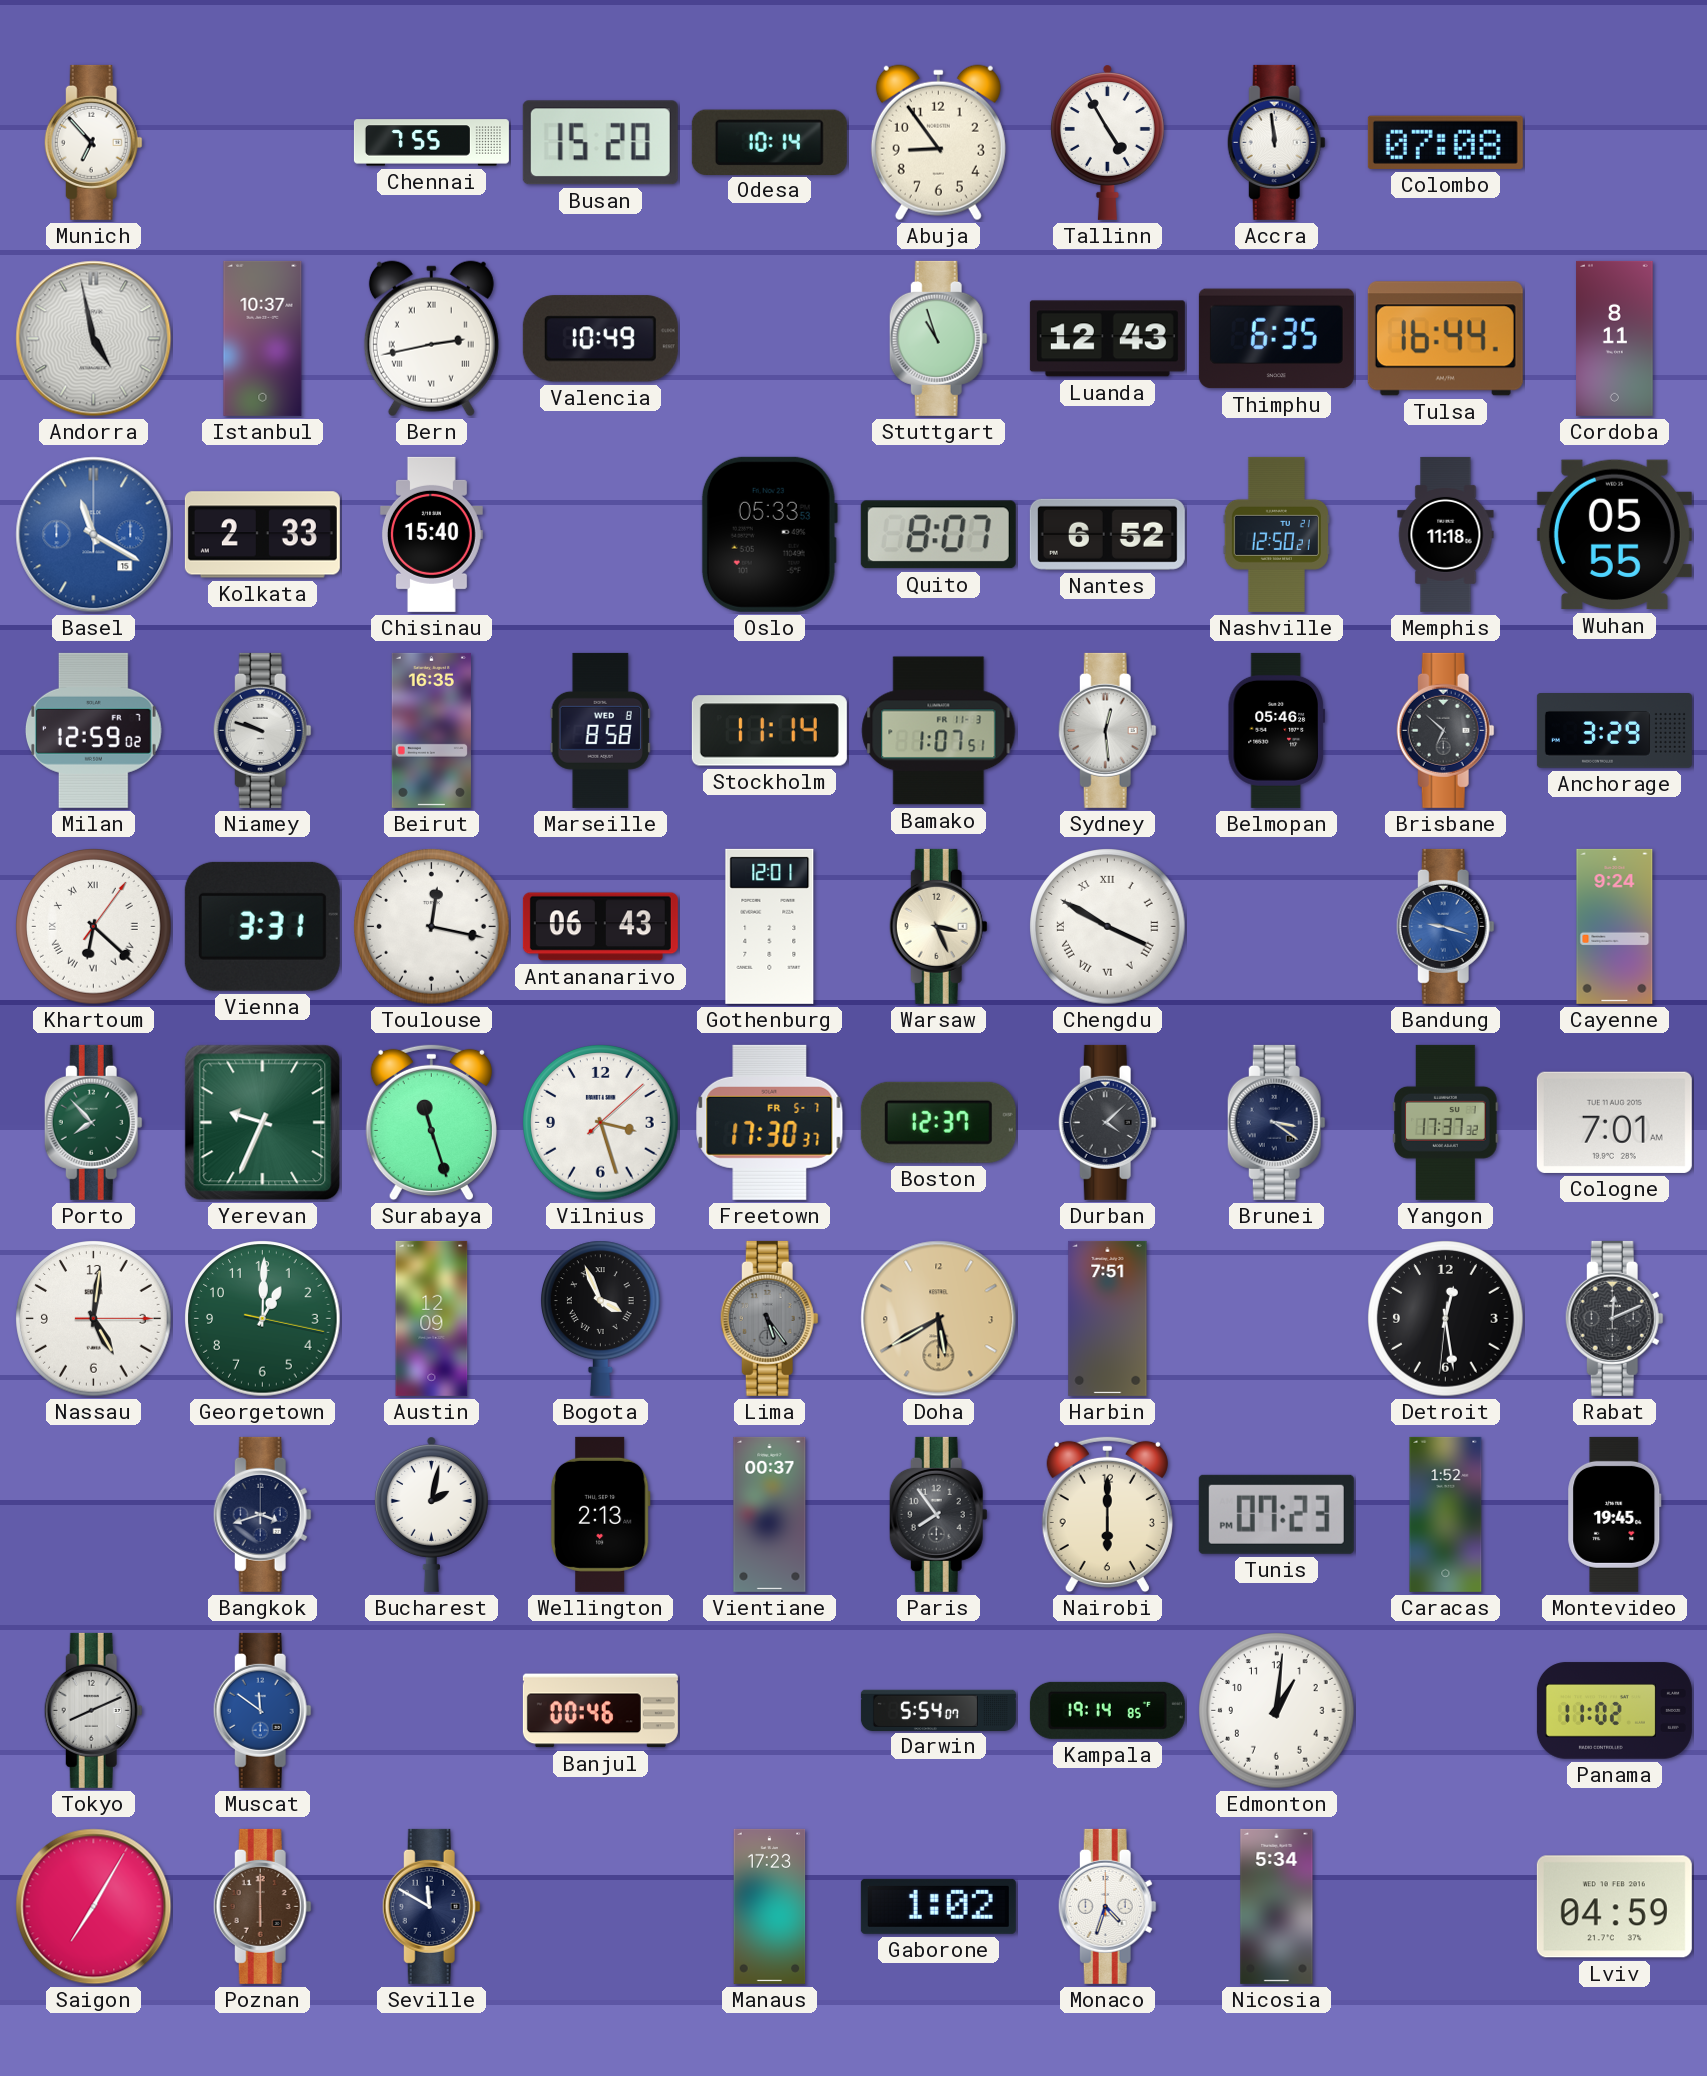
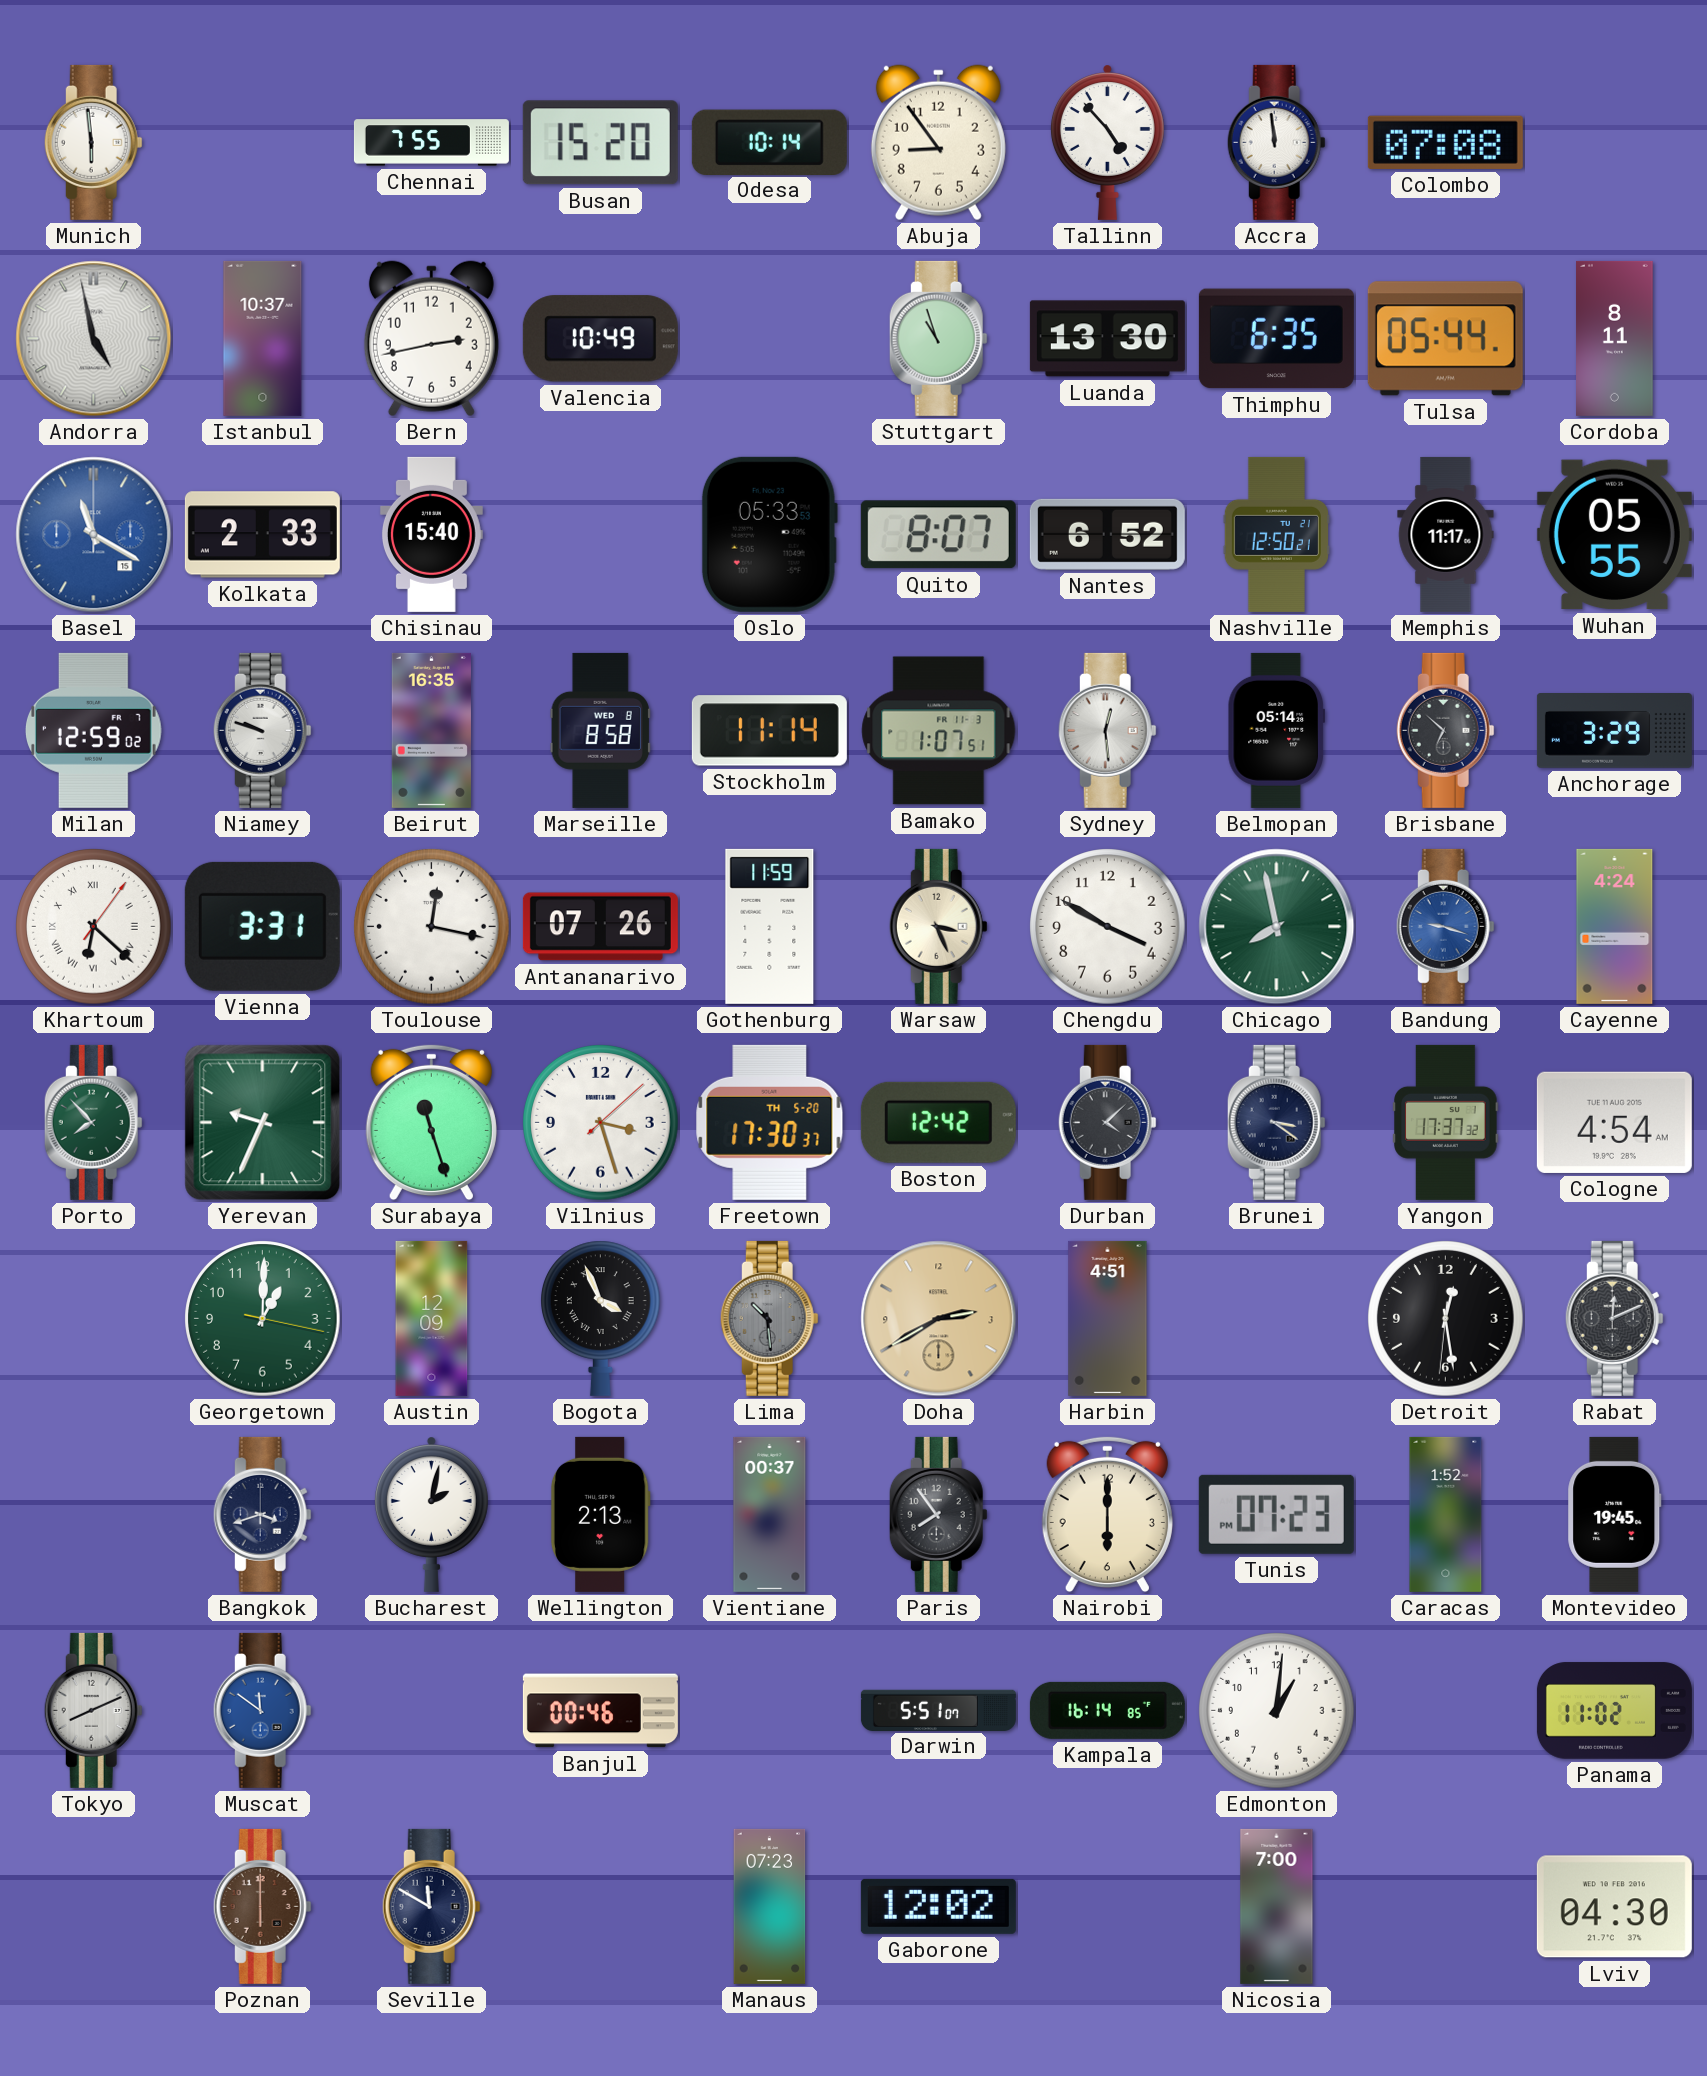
Munich: 6:53 -> 5:59 (93, 142)
Tallinn: 4:55 -> 4:53 (1107, 142)
Bern numerals: Roman -> Arabic (431, 339)
Luanda: 12:43 -> 13:30 (1107, 339)
Tulsa: 16:44 -> 05:44 (1445, 339)
Memphis: 11:18 -> 11:17 (1446, 534)
Belmopan: 05:46 -> 05:14 (1276, 730)
Antananarivo: 06:43 -> 07:26 (600, 927)
Gothenburg: 12:01 -> 11:59 (770, 926)
Chengdu numerals: Roman -> Arabic (1108, 927)
Chicago: none -> 7:58 (1277, 927)
Cayenne: 9:24 -> 4:24 (1615, 926)
Freetown date: FR 5-7 -> TH 5-20 (770, 1122)
Boston: 12:37 -> 12:42 (938, 1122)
Cologne: 7:01 -> 4:54 (1614, 1122)
Nassau: 5:01 -> none (94, 1319)
Lima: 5:24 -> 10:29 (769, 1318)
Doha: 5:40 -> 2:40 (939, 1319)
Harbin: 7:51 -> 4:51 (1108, 1318)
Darwin: 5:54 -> 5:51 (938, 1710)
Kampala: 19:14 -> 16:14 (1107, 1710)
Saigon: 7:05 -> none (94, 1907)
Manaus: 17:23 -> 07:23 (770, 1906)
Gaborone: 1:02 -> 12:02 (938, 1906)
Monaco: 4:33 -> none (1107, 1906)
Nicosia: 5:34 -> 7:00 (1277, 1906)
Lviv: 04:59 -> 04:30 (1614, 1907)
